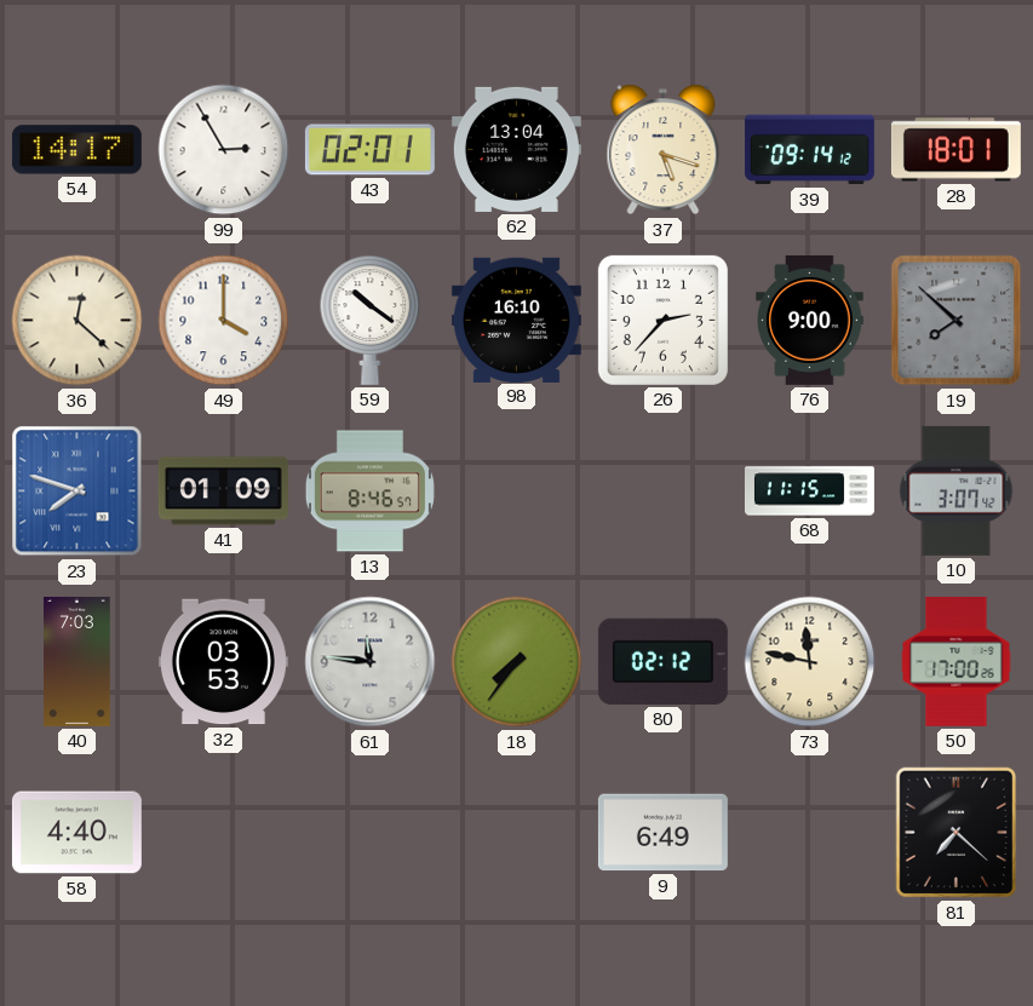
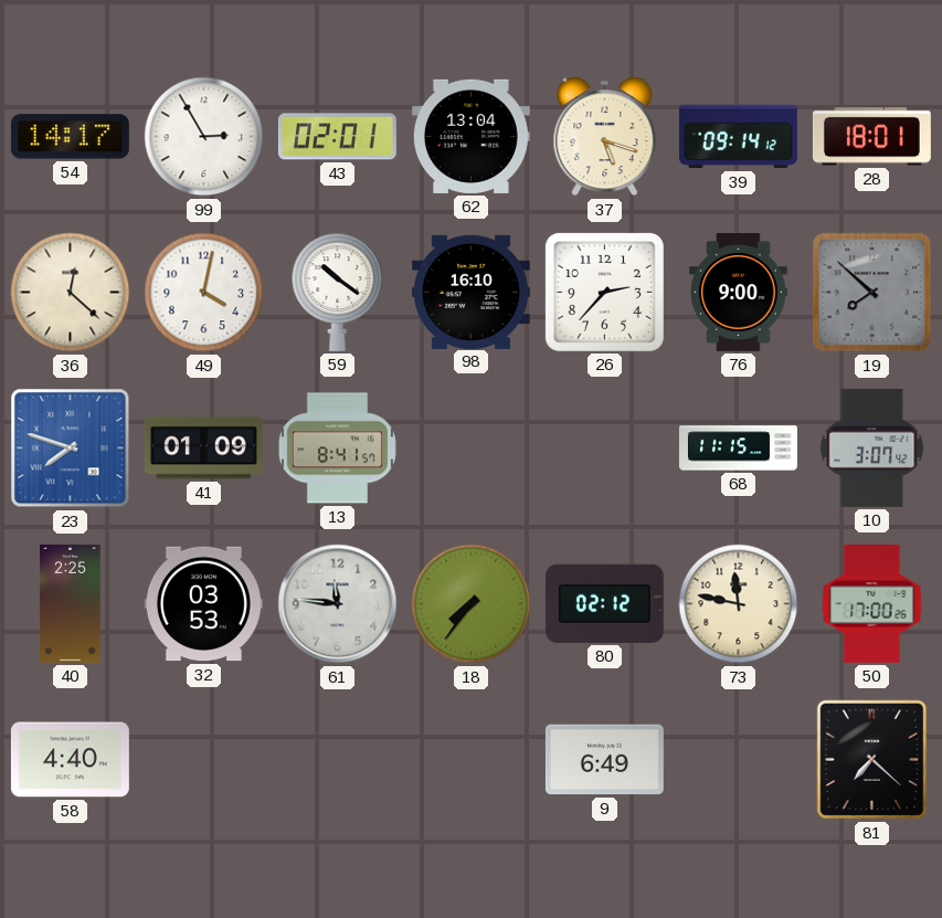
49: 4:00 -> 4:02 (204, 293)
13: 8:46 -> 8:41 (337, 449)
40: 7:03 -> 2:25 (71, 603)
